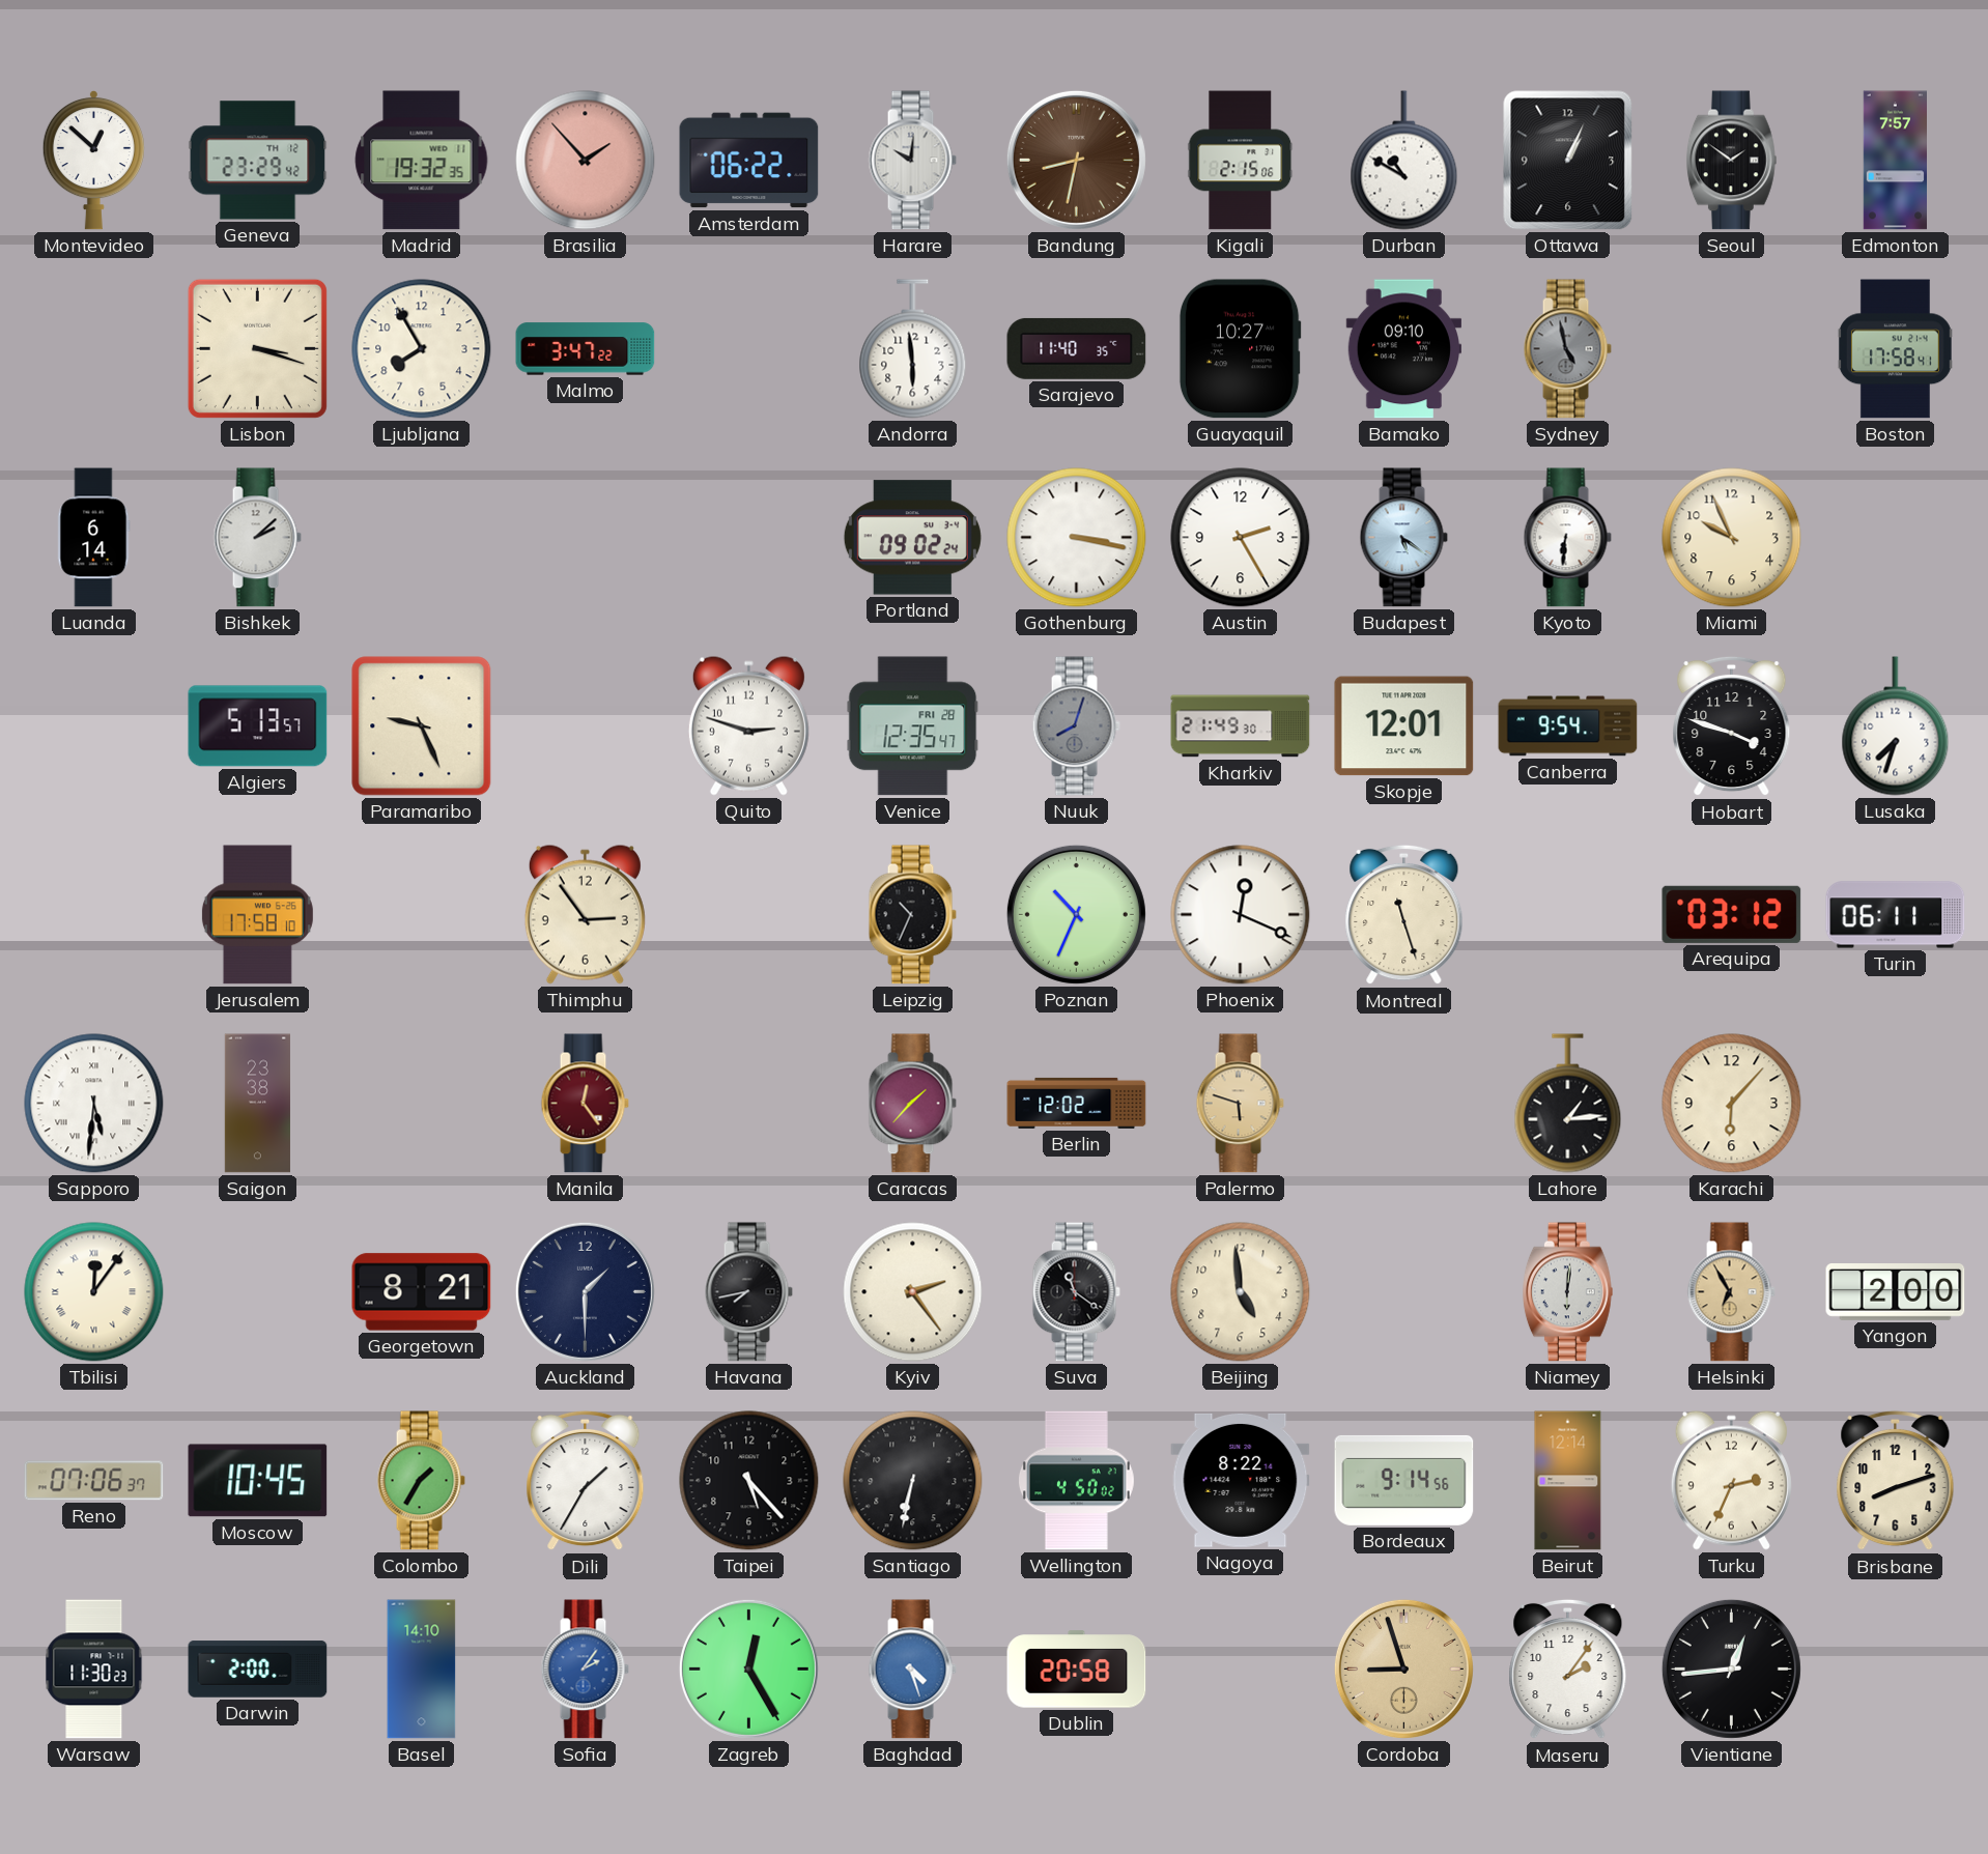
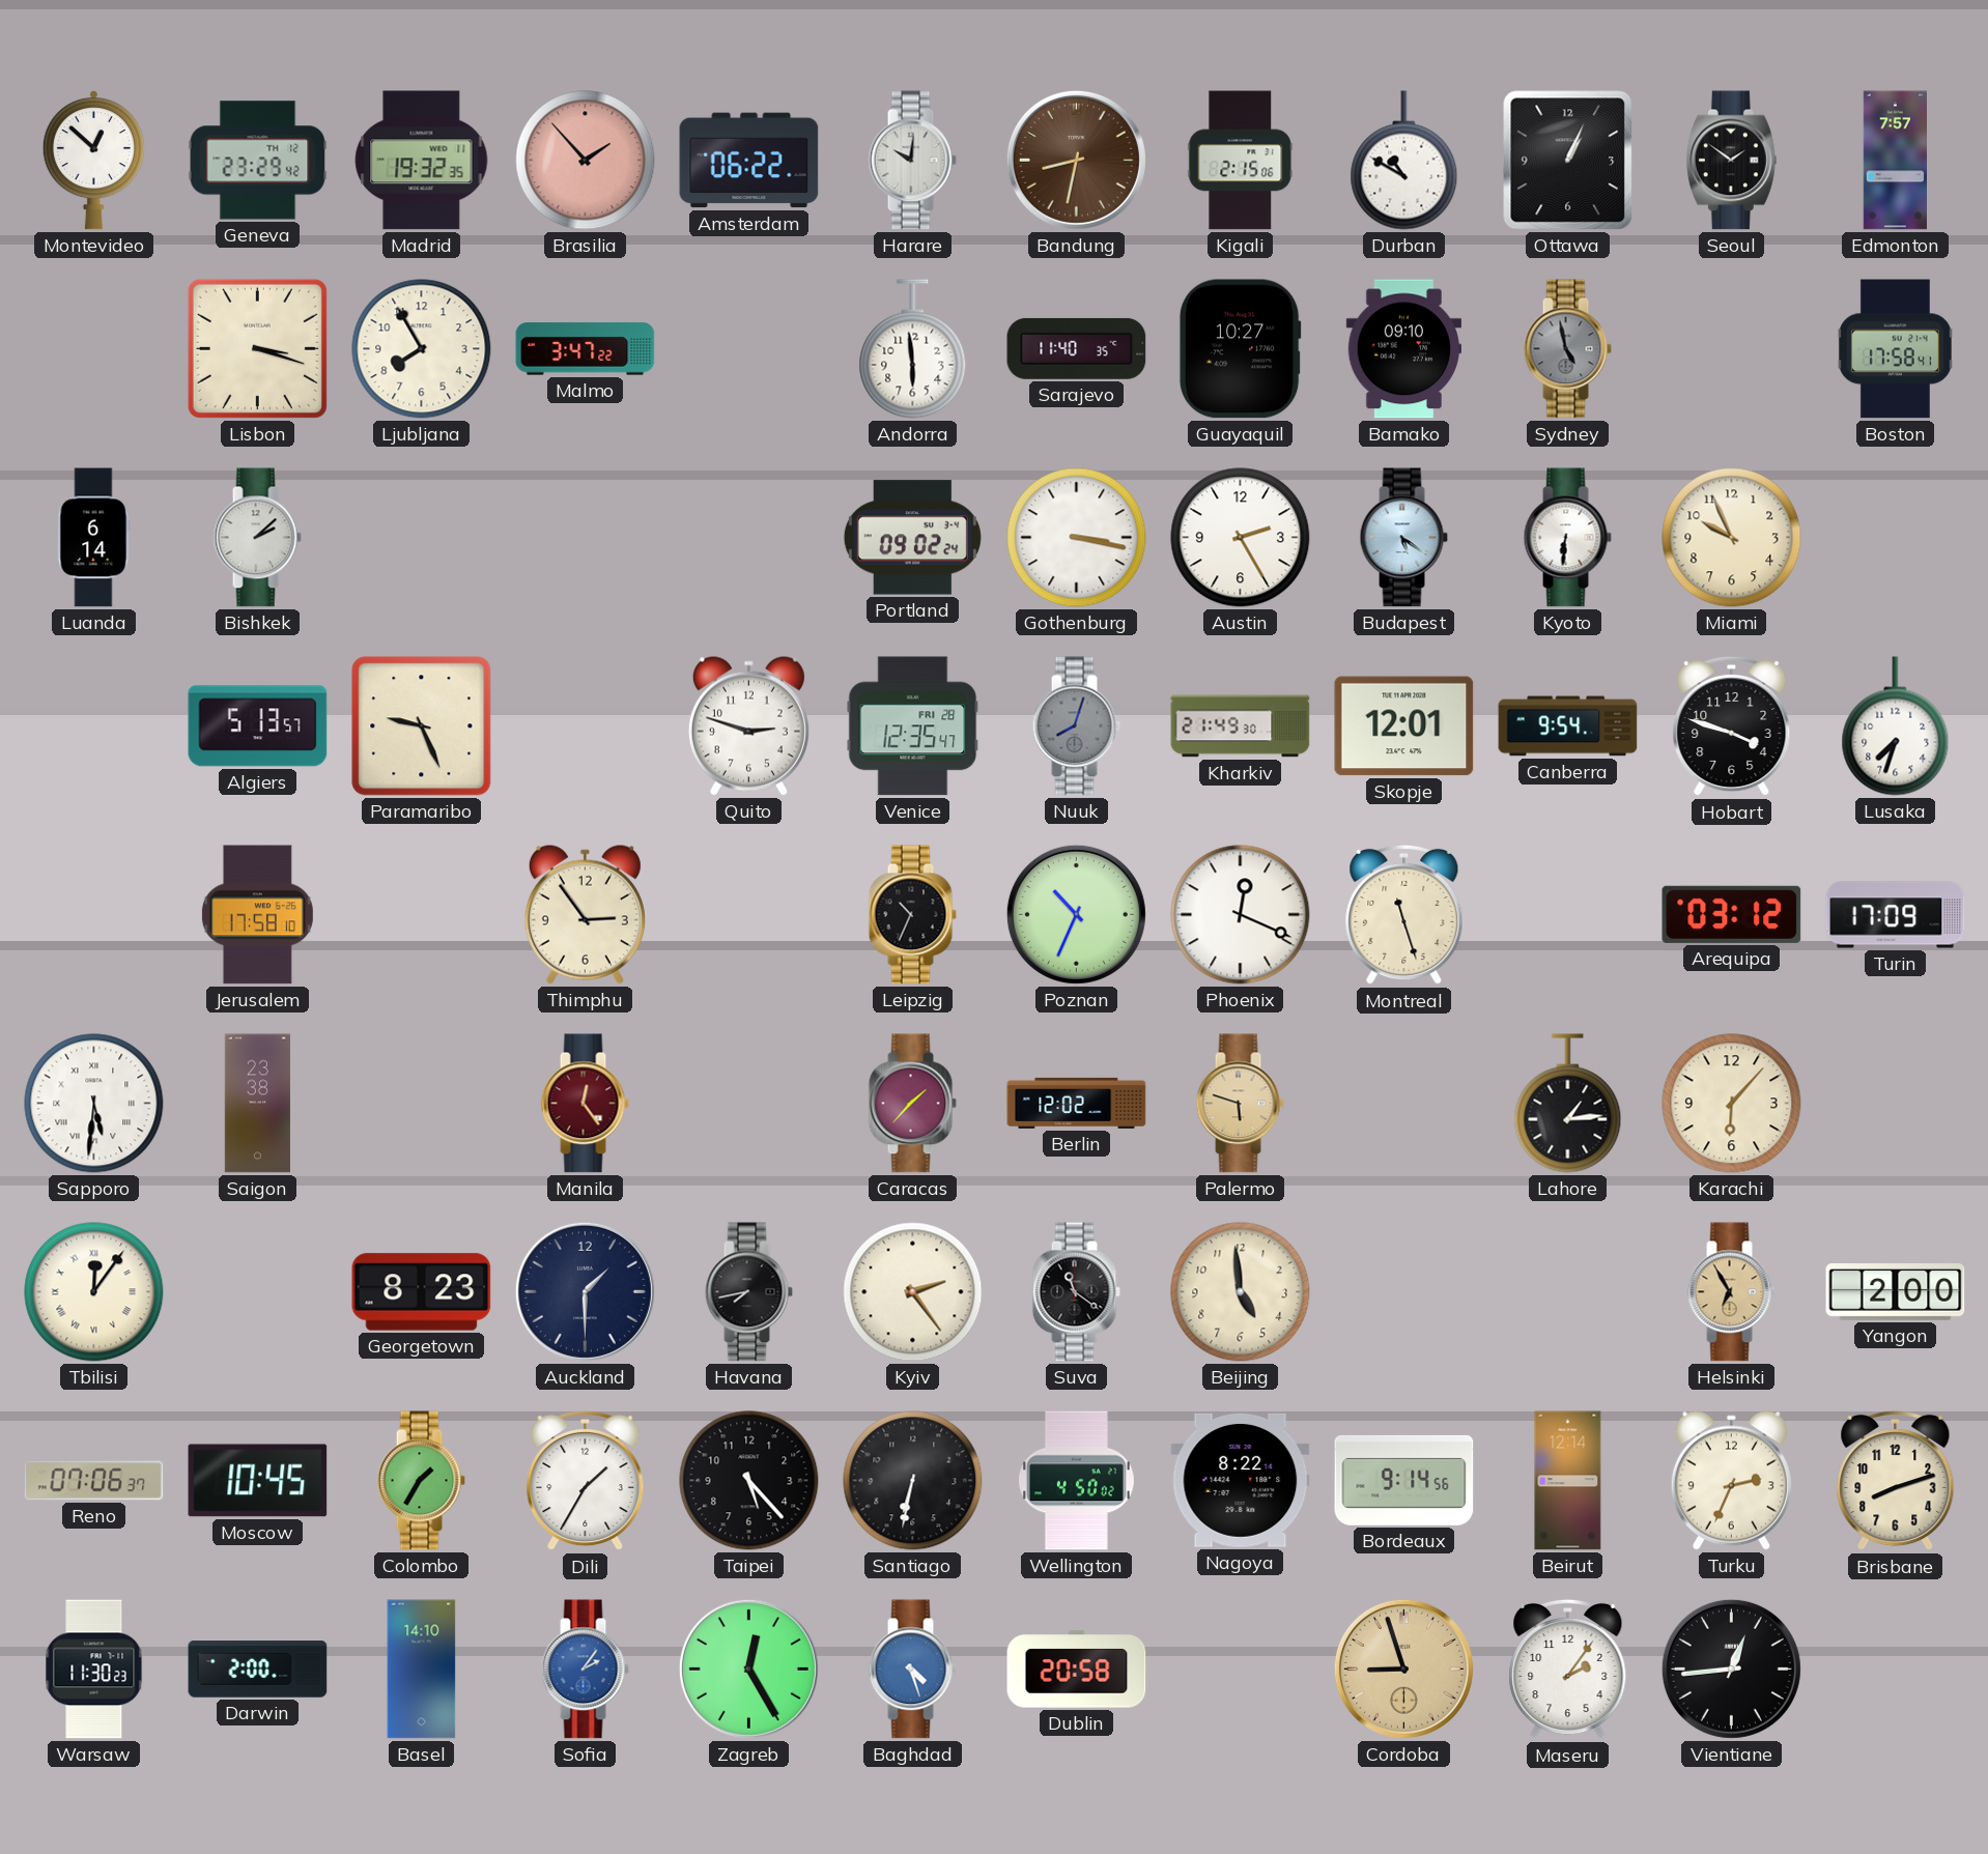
Turin: 06:11 -> 17:09 (1896, 915)
Georgetown: 8:21 -> 8:23 (422, 1292)
Niamey: 6:01 -> none (1567, 1292)
